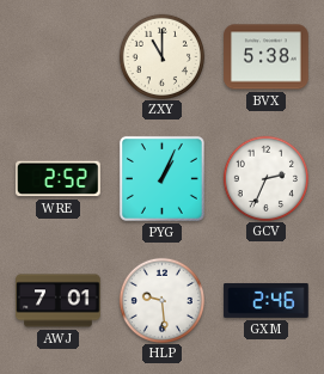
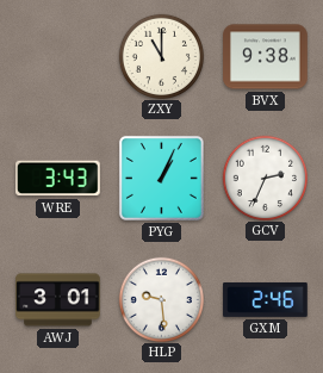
BVX: 5:38 -> 9:38 (266, 57)
WRE: 2:52 -> 3:43 (58, 179)
AWJ: 7:01 -> 3:01 (58, 300)
